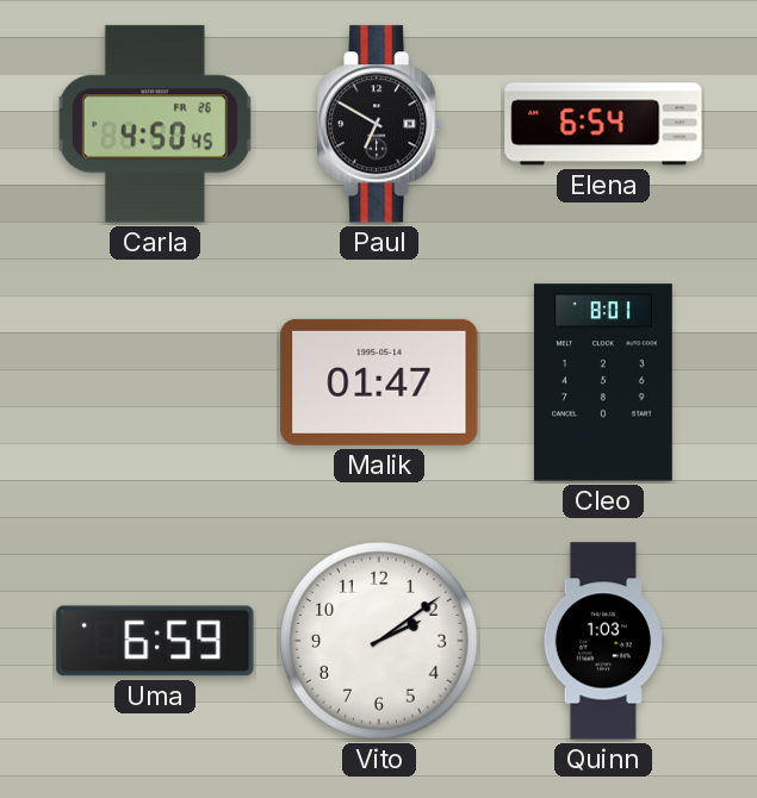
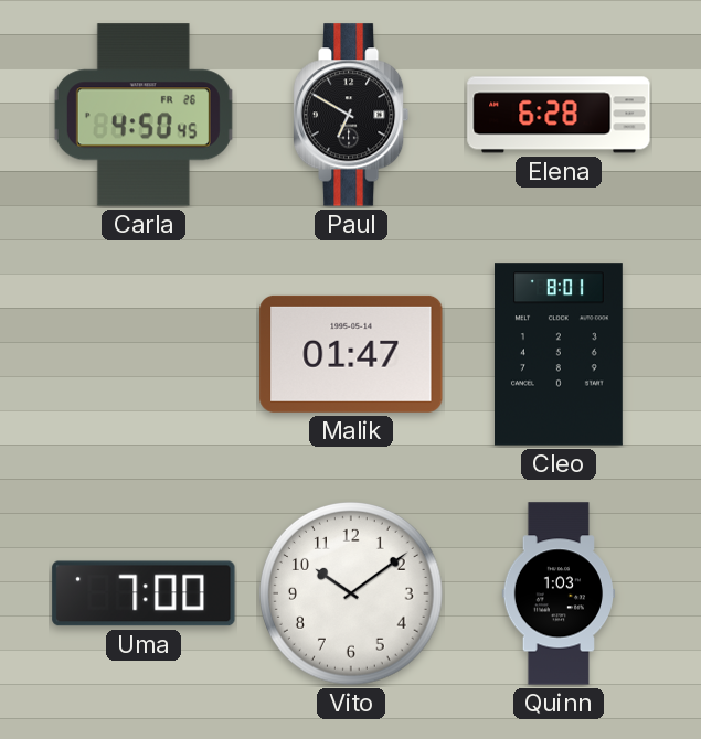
Elena: 6:54 -> 6:28 (559, 115)
Uma: 6:59 -> 7:00 (144, 593)
Vito: 2:09 -> 10:09 (352, 595)
